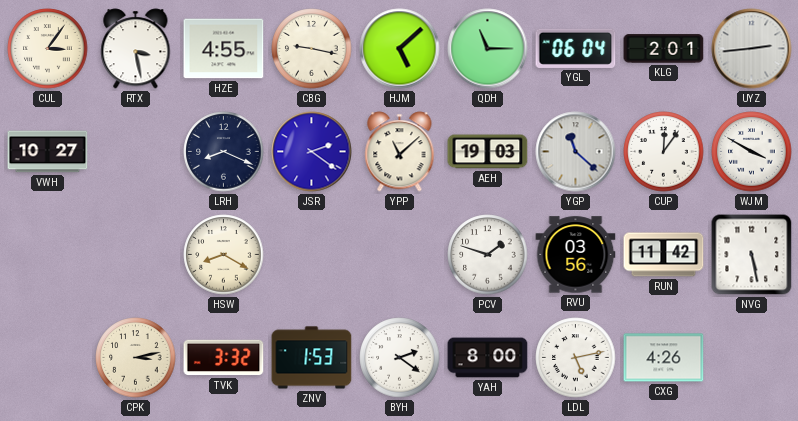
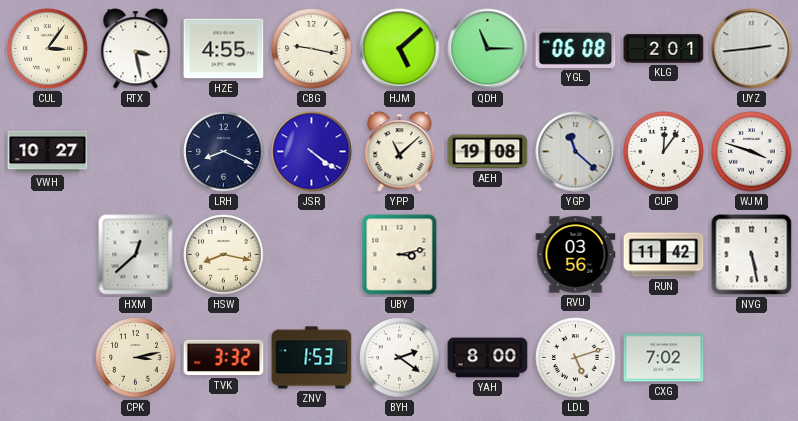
YGL: 06:04 -> 06:08 (576, 48)
JSR: 2:21 -> 4:21 (312, 152)
AEH: 19:03 -> 19:08 (488, 152)
WJM: 3:50 -> 3:48 (752, 152)
HXM: none -> 12:38 (136, 255)
HSW: 8:20 -> 8:17 (224, 255)
UBY: none -> 3:13 (400, 255)
PCV: 1:48 -> none (488, 255)
LDL: 5:13 -> 5:12 (576, 358)
CXG: 4:26 -> 7:02 (664, 358)
